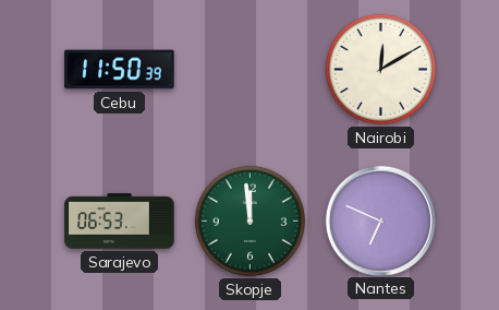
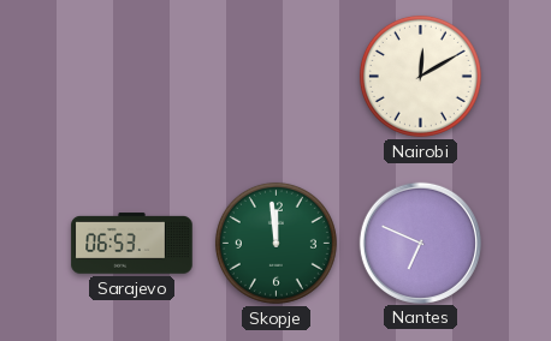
Cebu: 11:50 -> none (120, 70)
